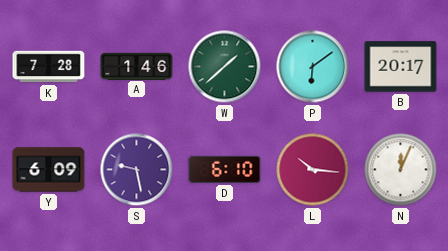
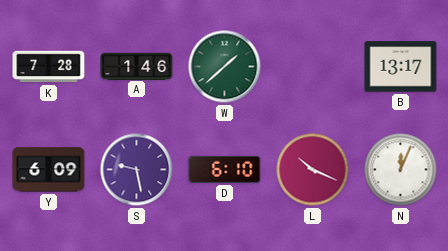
P: 6:09 -> none (313, 67)
B: 20:17 -> 13:17 (401, 67)
L: 10:16 -> 10:19 (313, 170)
